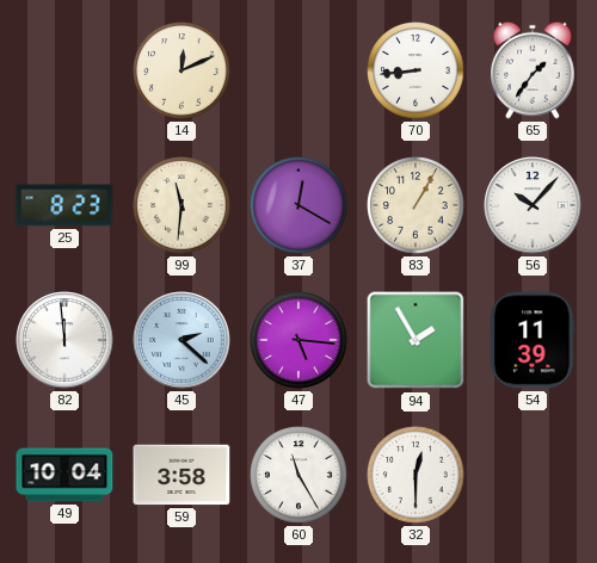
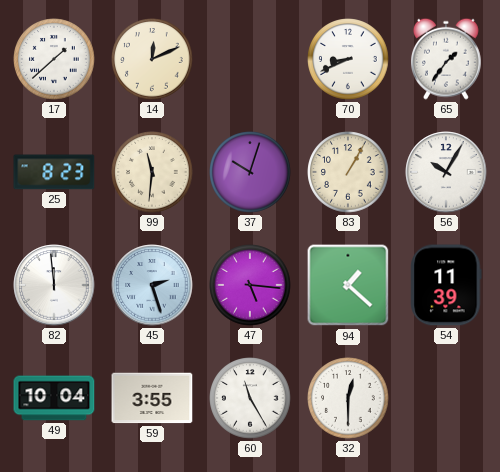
17: none -> 1:38 (54, 59)
70: 8:44 -> 8:41 (348, 59)
37: 12:20 -> 10:03 (250, 172)
56: 10:07 -> 10:05 (446, 172)
45: 2:22 -> 2:27 (152, 285)
94: 1:55 -> 1:22 (348, 285)
59: 3:58 -> 3:55 (152, 398)
